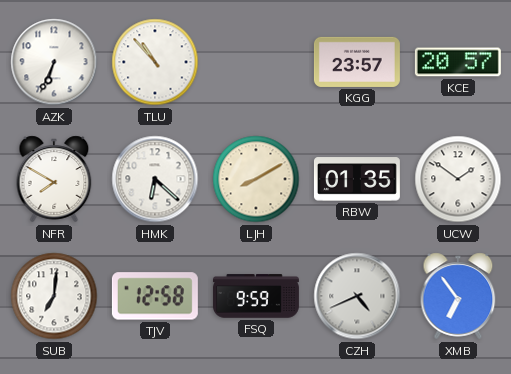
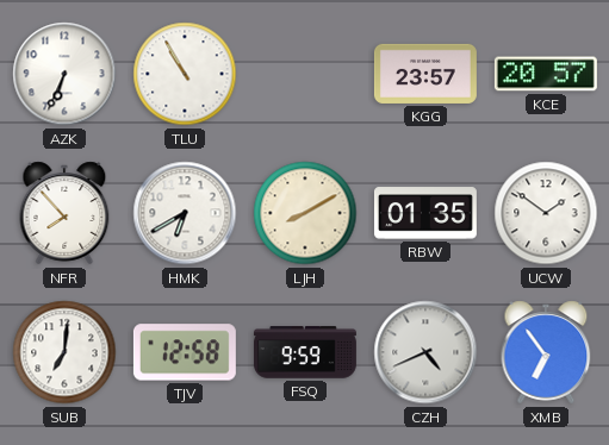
TLU: 10:53 -> 10:55 (185, 74)
NFR: 7:50 -> 7:53 (64, 213)
HMK: 6:22 -> 6:40 (185, 213)
